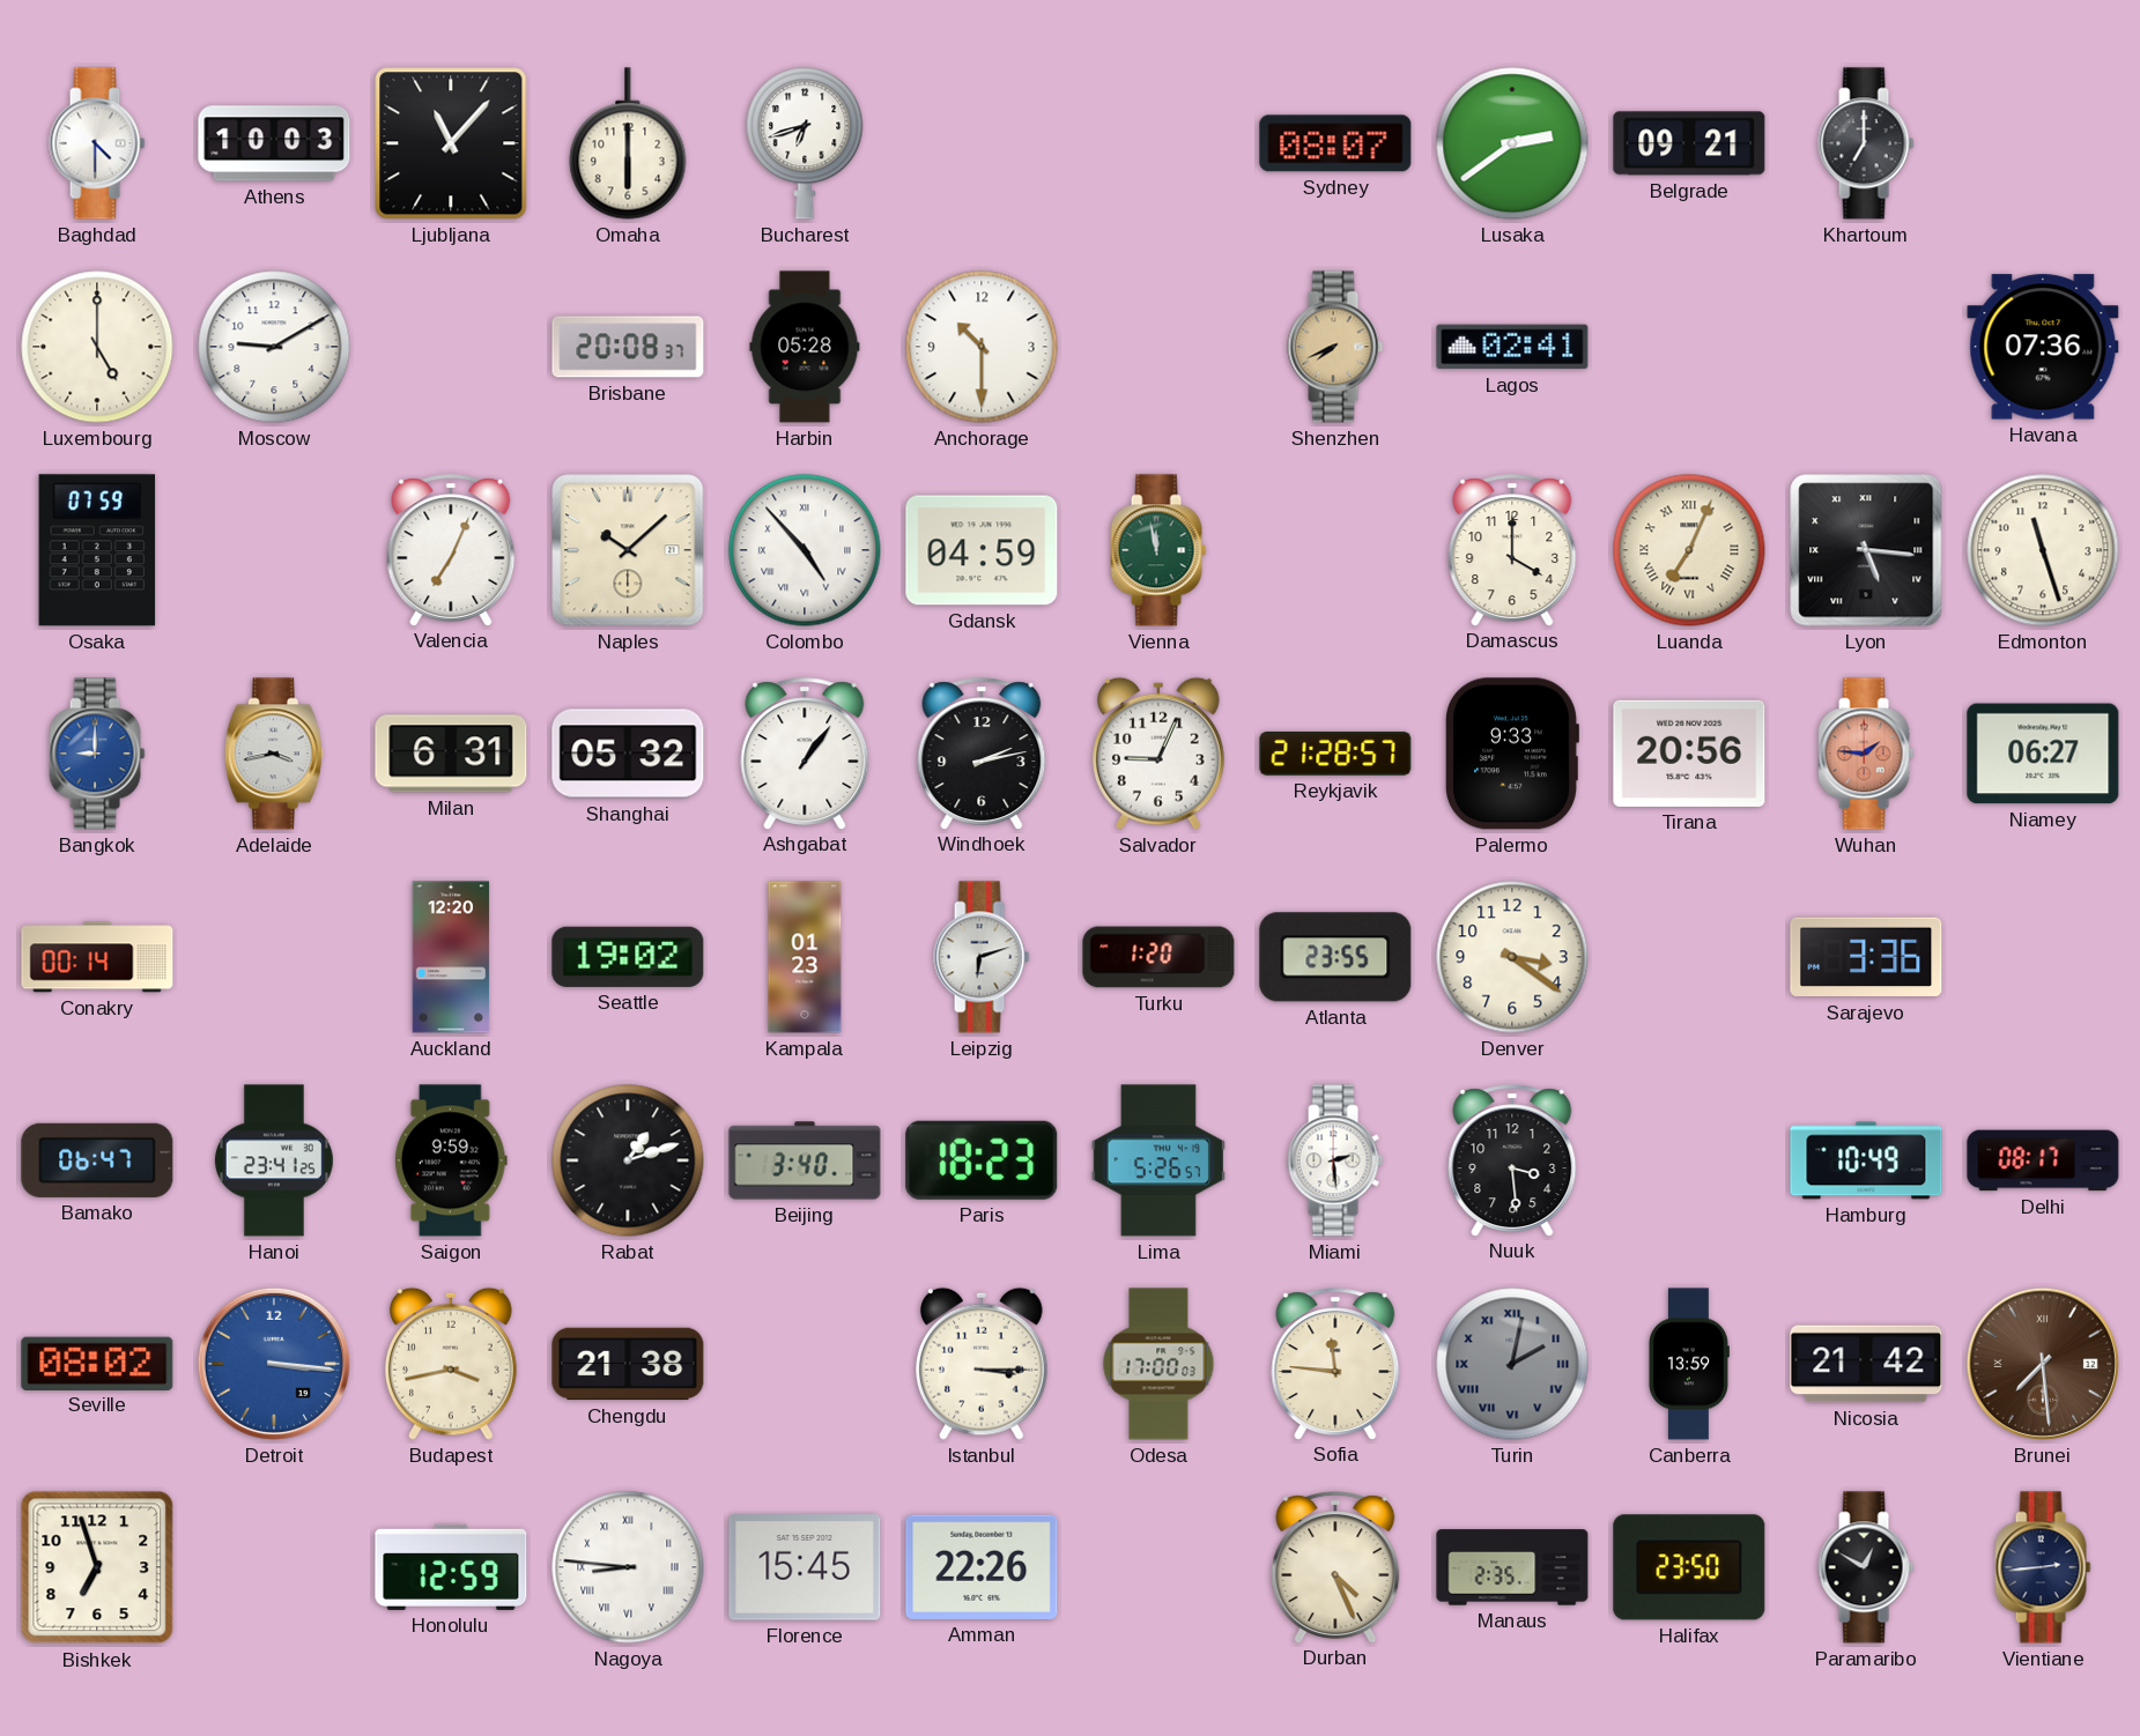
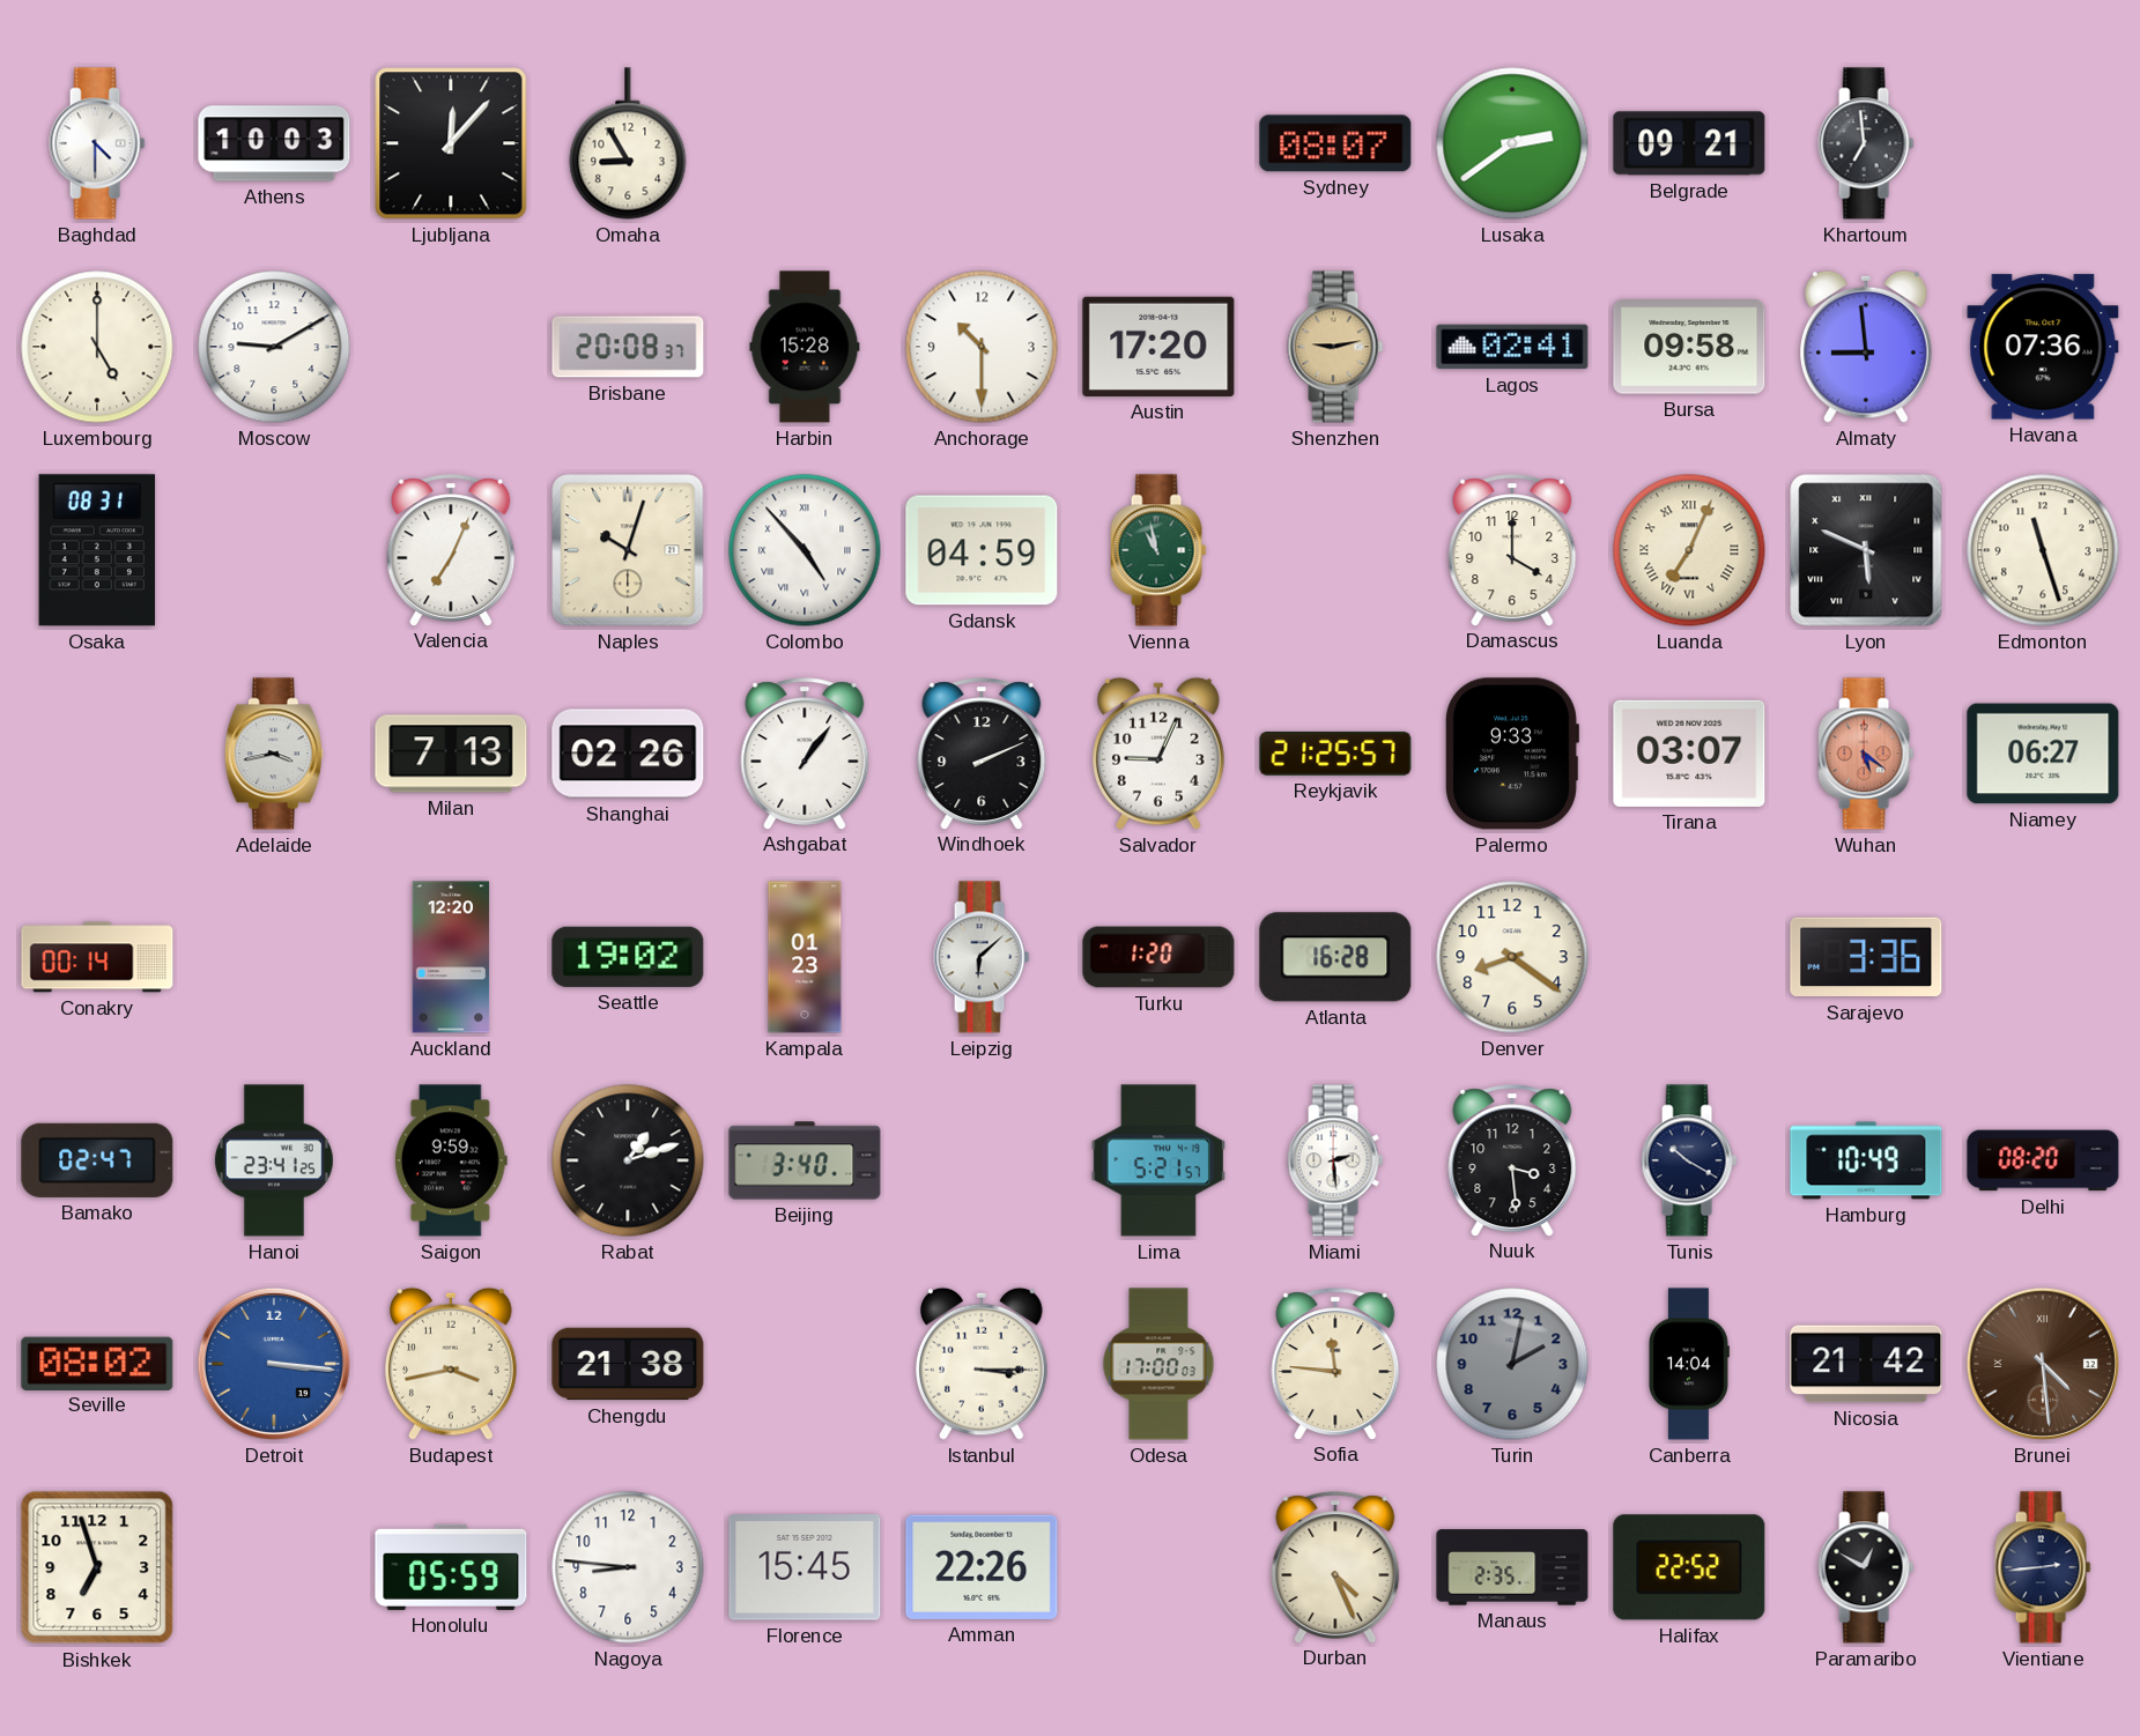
Ljubljana: 11:07 -> 12:07 (451, 143)
Omaha: 6:00 -> 8:55 (628, 143)
Bucharest: 6:42 -> none (805, 143)
Khartoum: 7:00 -> 6:59 (1866, 143)
Harbin: 05:28 -> 15:28 (805, 347)
Austin: none -> 17:20 (1158, 347)
Shenzhen: 7:41 -> 9:13 (1335, 347)
Bursa: none -> 09:58 (1689, 348)
Almaty: none -> 8:59 (1867, 347)
Osaka: 07:59 -> 08:31 (97, 550)
Naples: 10:08 -> 10:03 (628, 550)
Vienna: 11:58 -> 10:58 (1158, 550)
Lyon: 5:16 -> 5:49 (1866, 550)
Bangkok: 9:00 -> none (97, 754)
Milan: 6:31 -> 7:13 (451, 754)
Shanghai: 05:32 -> 02:26 (628, 754)
Windhoek: 2:13 -> 2:11 (982, 754)
Reykjavik: 21:28 -> 21:25 (1335, 754)
Tirana: 20:56 -> 03:07 (1689, 754)
Wuhan: 1:46 -> 5:21 (1866, 754)
Leipzig: 6:12 -> 6:08 (982, 957)
Atlanta: 23:55 -> 16:28 (1335, 957)
Denver: 3:21 -> 8:21 (1512, 957)
Bamako: 06:47 -> 02:47 (97, 1160)
Paris: 18:23 -> none (982, 1160)
Lima: 5:26 -> 5:21 (1158, 1160)
Tunis: none -> 10:20 (1689, 1160)
Delhi: 08:17 -> 08:20 (2043, 1160)
Turin numerals: Roman -> Arabic (1512, 1364)
Canberra: 13:59 -> 14:04 (1688, 1364)
Brunei: 7:29 -> 4:29 (2043, 1364)
Honolulu: 12:59 -> 05:59 (451, 1567)
Nagoya numerals: Roman -> Arabic (628, 1567)
Halifax: 23:50 -> 22:52 (1689, 1567)
